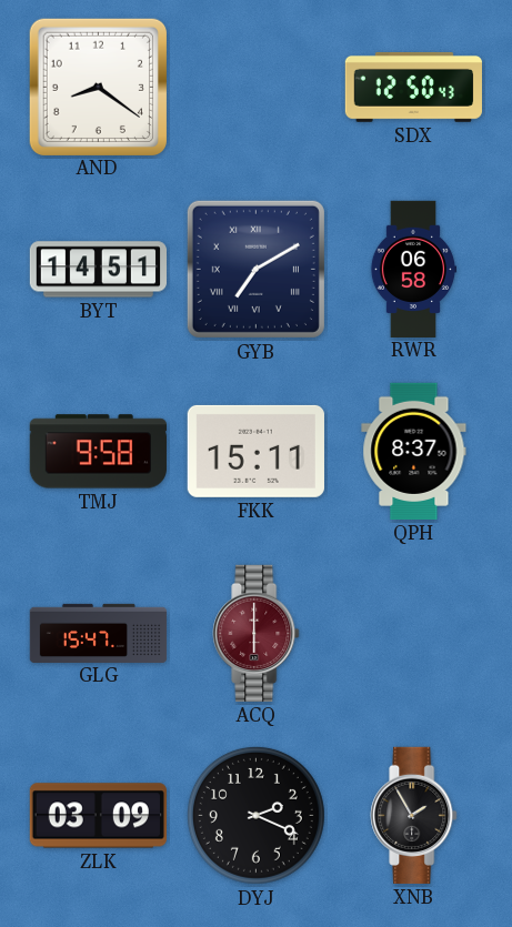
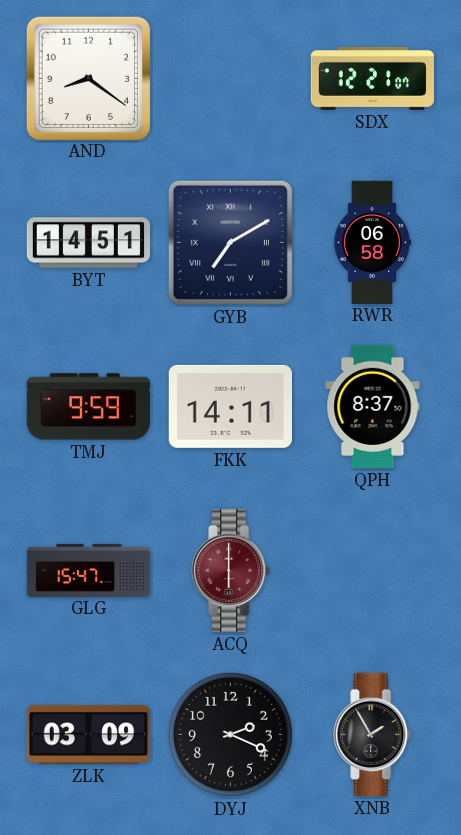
SDX: 12:50 -> 12:21 (372, 78)
TMJ: 9:58 -> 9:59 (88, 407)
FKK: 15:11 -> 14:11 (230, 406)
